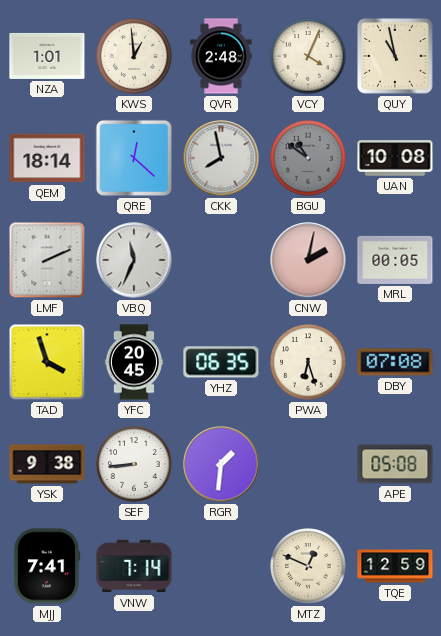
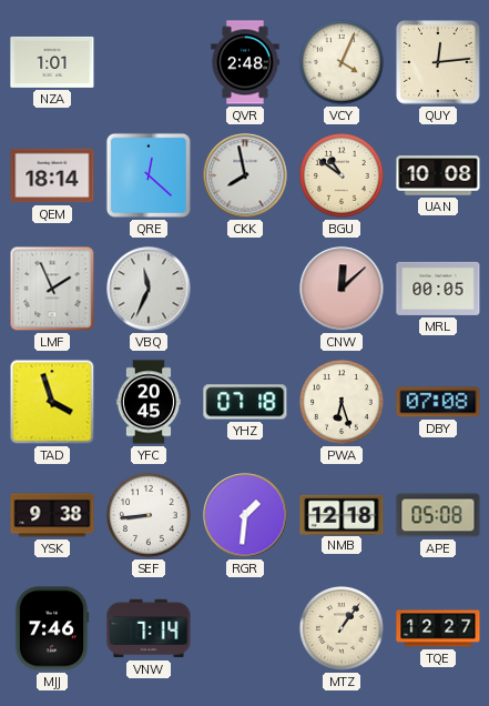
KWS: 12:59 -> none (135, 57)
QUY: 10:58 -> 12:14 (438, 62)
BGU dial: grey -> cream (343, 176)
LMF: 2:11 -> 1:56 (52, 289)
CNW: 2:02 -> 12:08 (342, 289)
YHZ: 06:35 -> 07:18 (245, 402)
NMB: none -> 12:18 (342, 514)
MJJ: 7:41 -> 7:46 (52, 628)
MTZ: 12:49 -> 1:06 (343, 629)
TQE: 12:59 -> 12:27 (438, 628)
